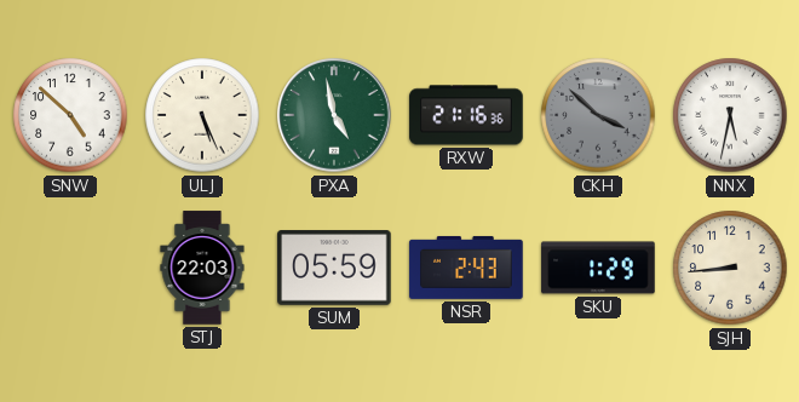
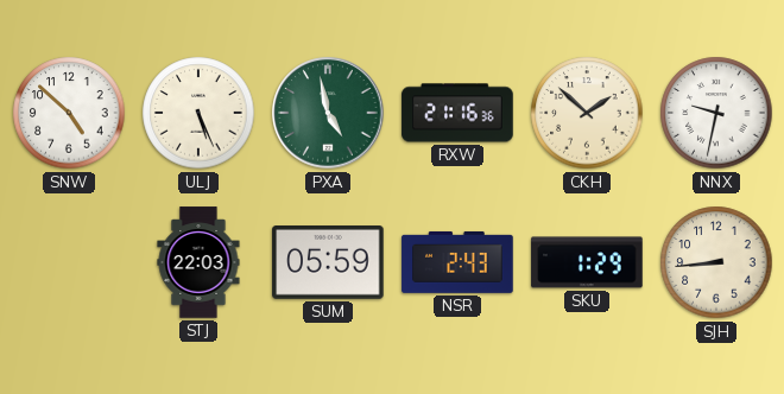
CKH: 3:52 -> 1:52 (587, 113)
CKH dial: grey -> cream (587, 113)
NNX: 5:32 -> 9:32 (716, 113)
